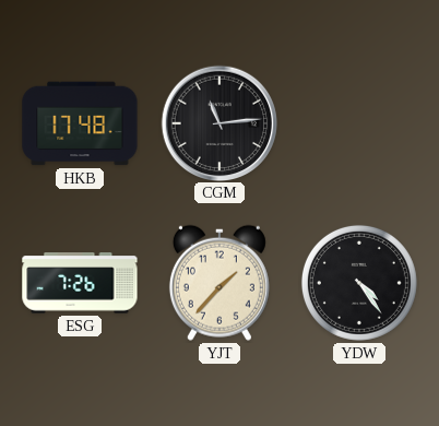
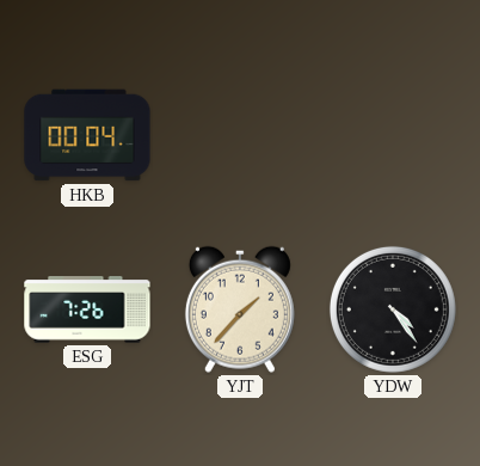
HKB: 17:48 -> 00:04 (87, 135)
CGM: 11:14 -> none (218, 122)
